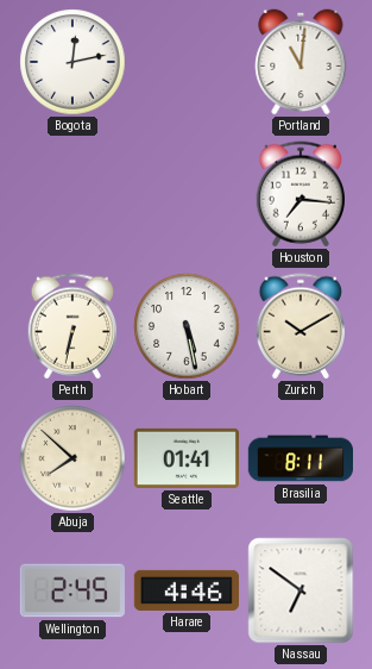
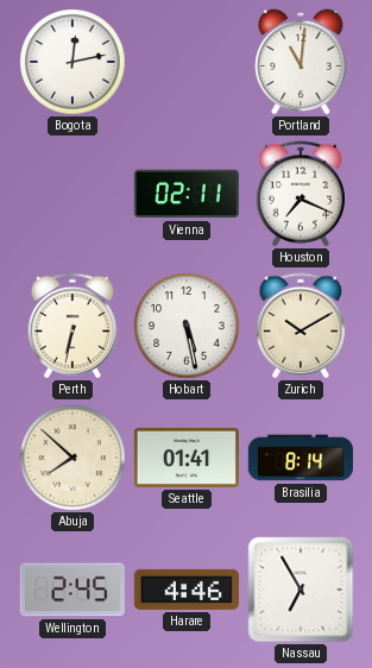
Vienna: none -> 02:11 (185, 194)
Houston: 7:16 -> 7:19 (300, 194)
Brasilia: 8:11 -> 8:14 (300, 458)
Nassau: 6:51 -> 6:55 (301, 590)
